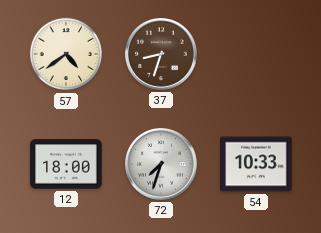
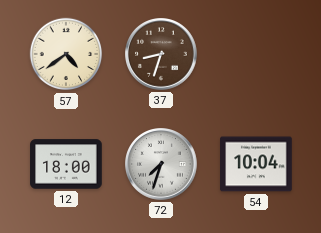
54: 10:33 -> 10:04 (256, 164)
